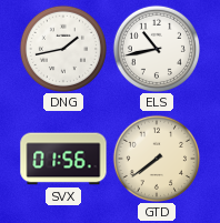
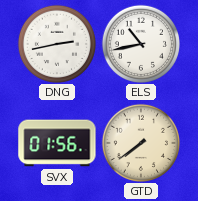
DNG: 1:43 -> 2:43 (56, 43)
